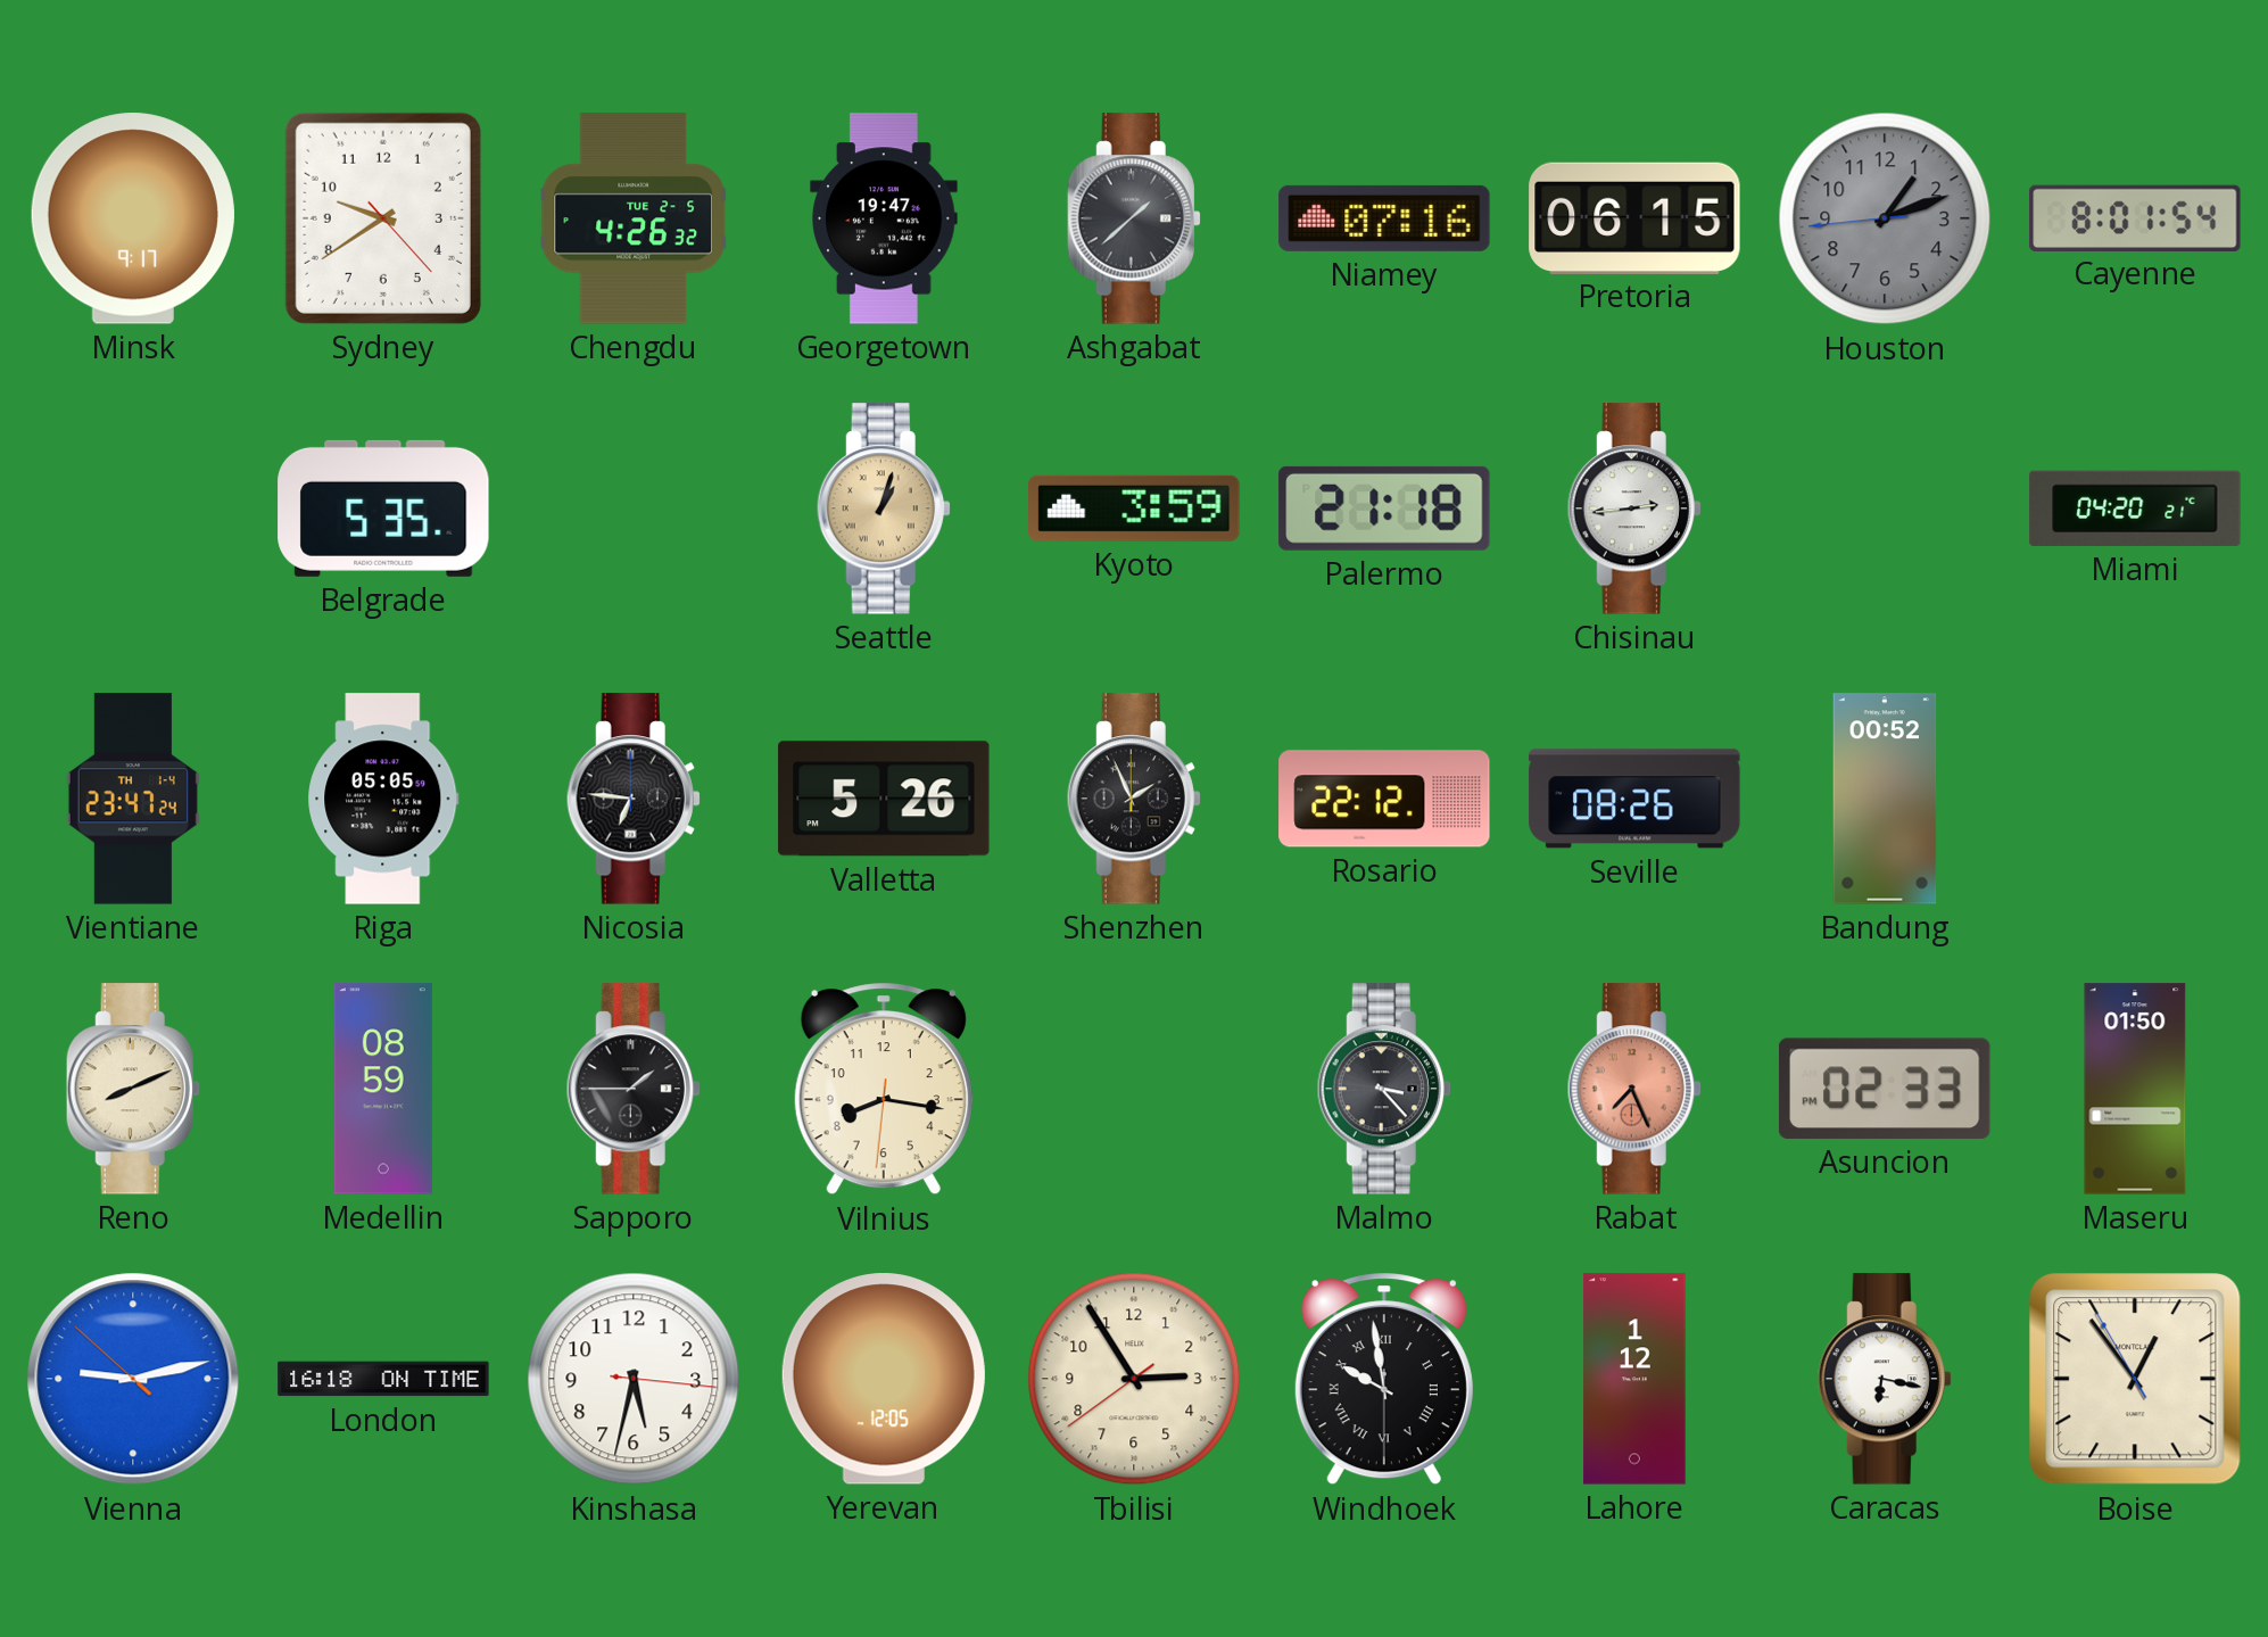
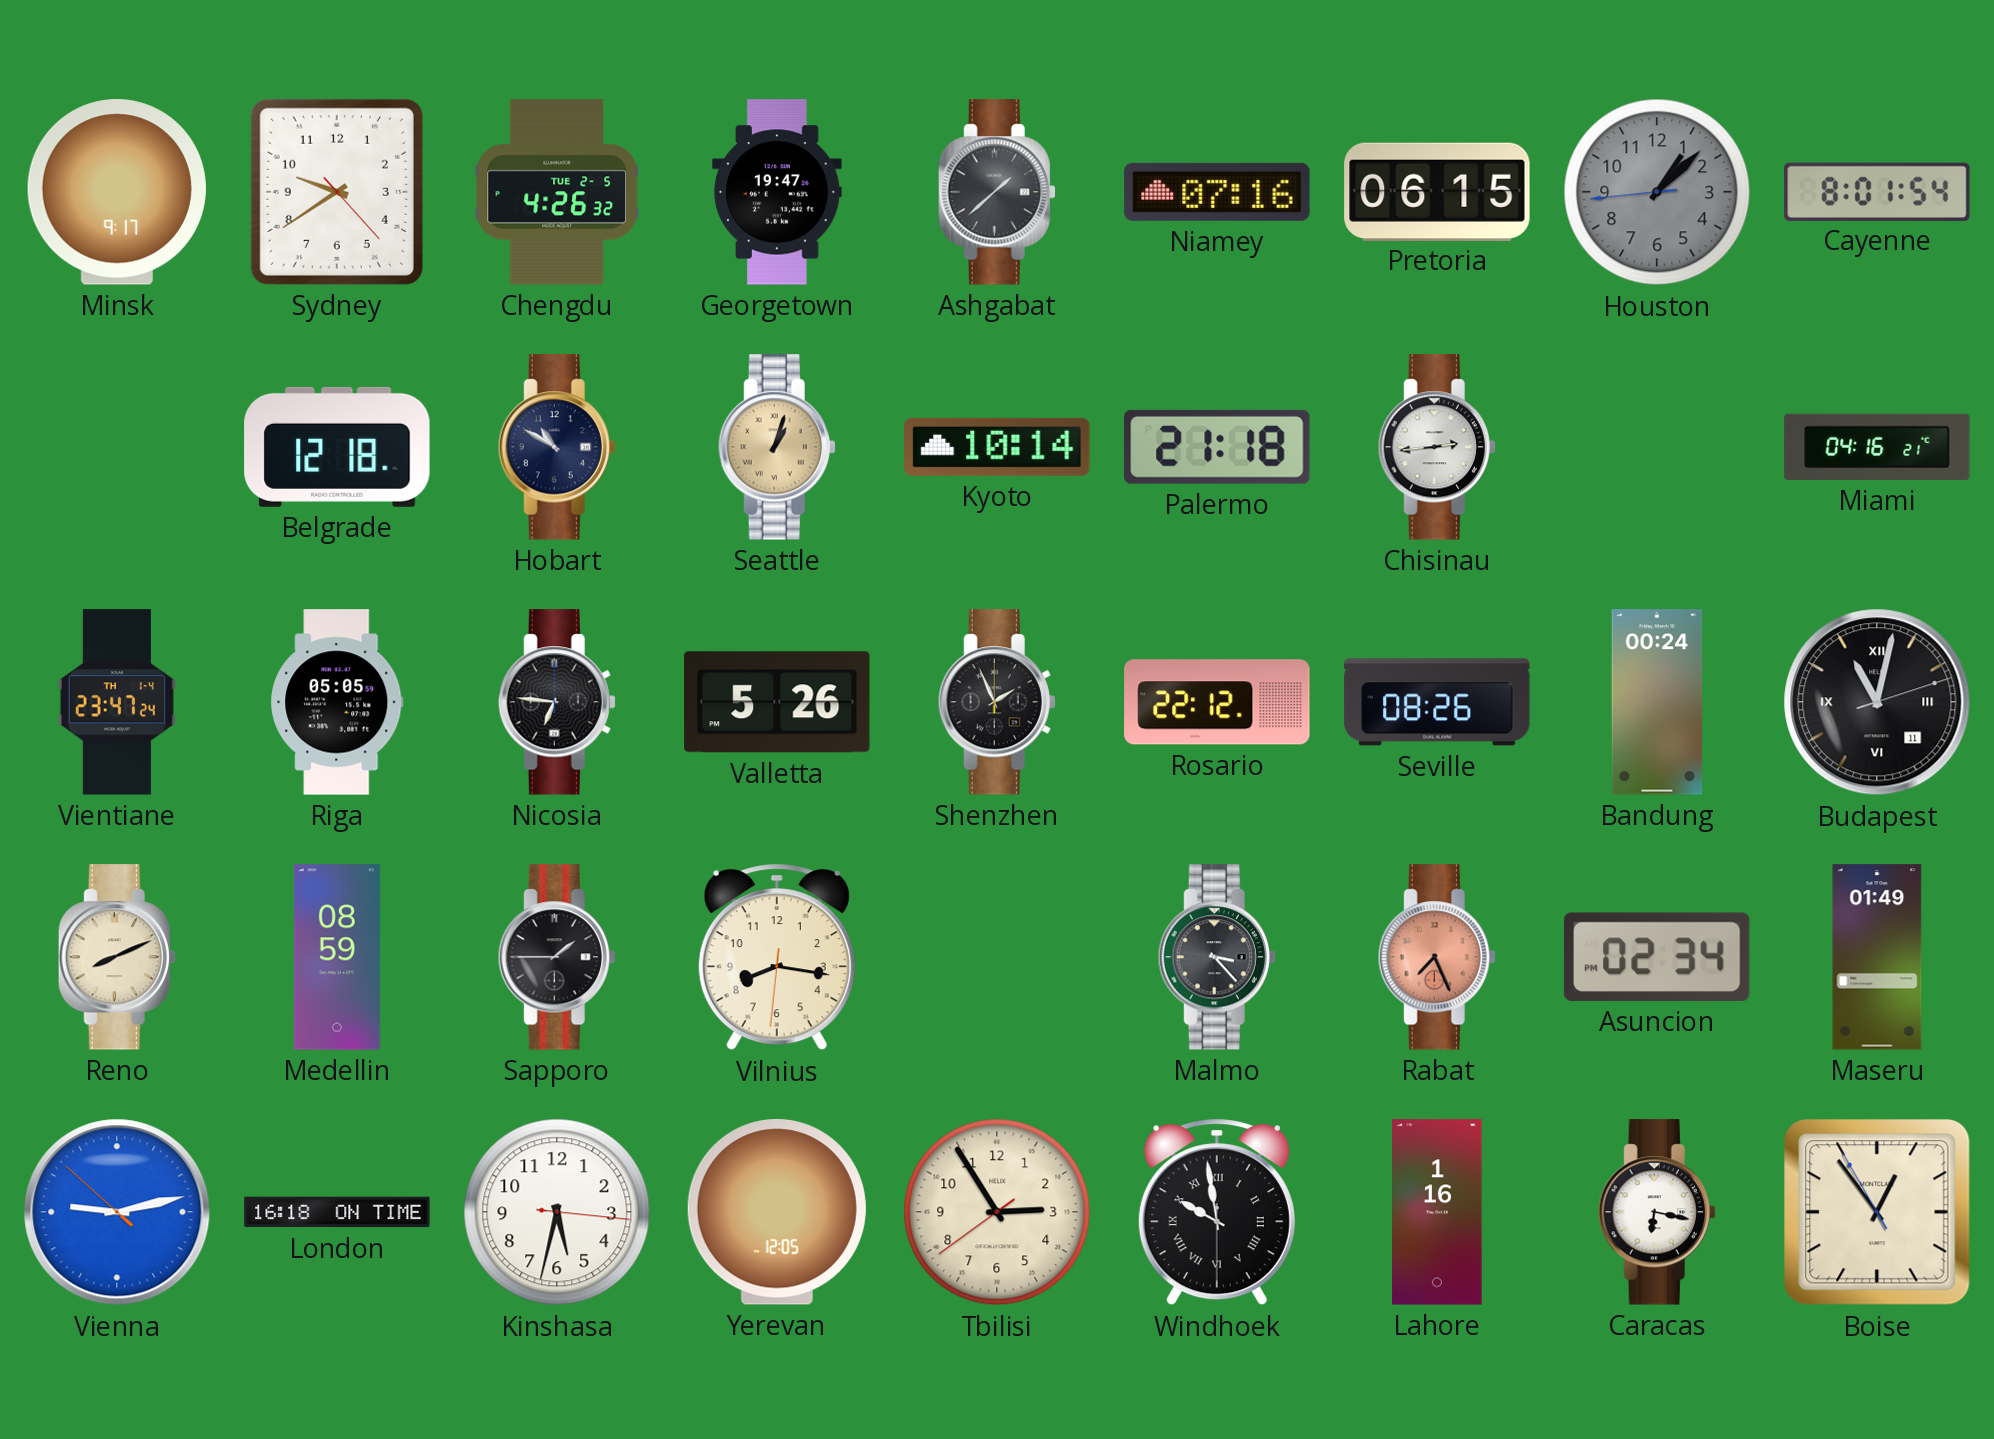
Houston: 1:11 -> 1:07 (1657, 192)
Belgrade: 5:35 -> 12:18 (337, 447)
Hobart: none -> 10:50 (557, 447)
Kyoto: 3:59 -> 10:14 (997, 447)
Miami: 04:20 -> 04:16 (1877, 447)
Bandung: 00:52 -> 00:24 (1657, 702)
Budapest: none -> 11:02 (1877, 702)
Asuncion: 02:33 -> 02:34 (1657, 957)
Maseru: 01:50 -> 01:49 (1877, 957)
Lahore: 1:12 -> 1:16 (1437, 1212)
